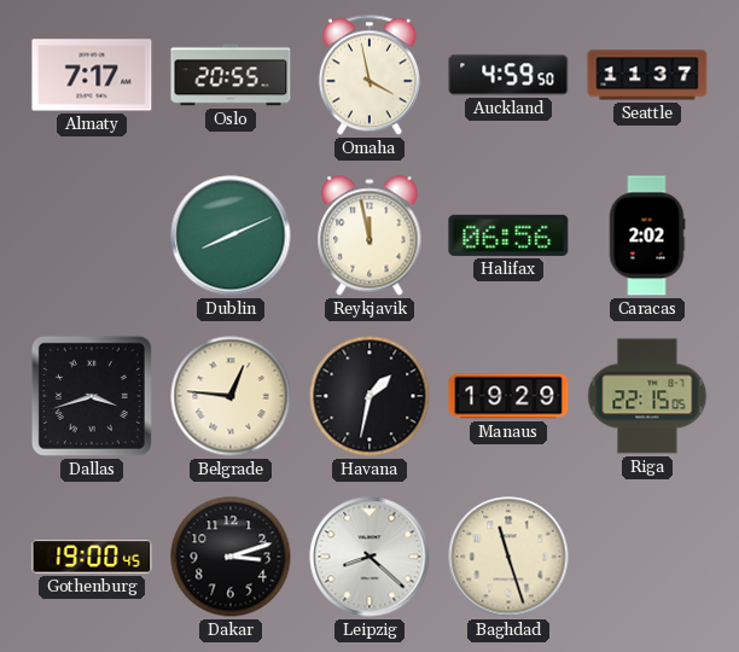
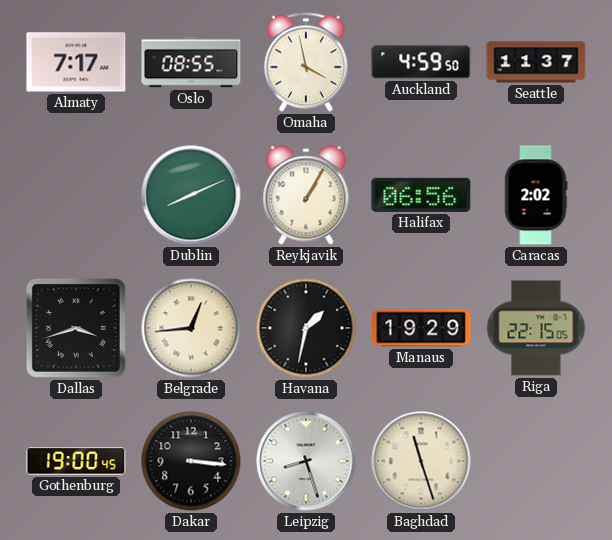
Oslo: 20:55 -> 08:55 (191, 62)
Reykjavik: 11:58 -> 1:05 (306, 195)
Belgrade: 12:46 -> 12:44 (191, 328)
Dakar: 3:12 -> 3:16 (191, 461)
Leipzig: 8:22 -> 8:27 (306, 461)
